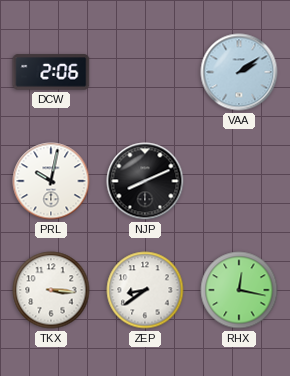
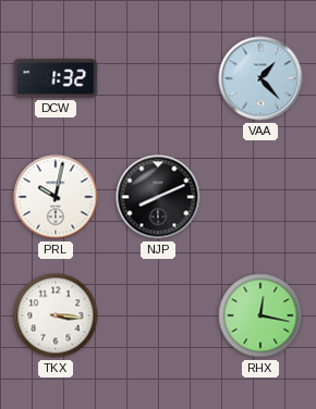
DCW: 2:06 -> 1:32 (56, 78)
VAA: 2:09 -> 1:23 (260, 78)
ZEP: 8:39 -> none (145, 290)
